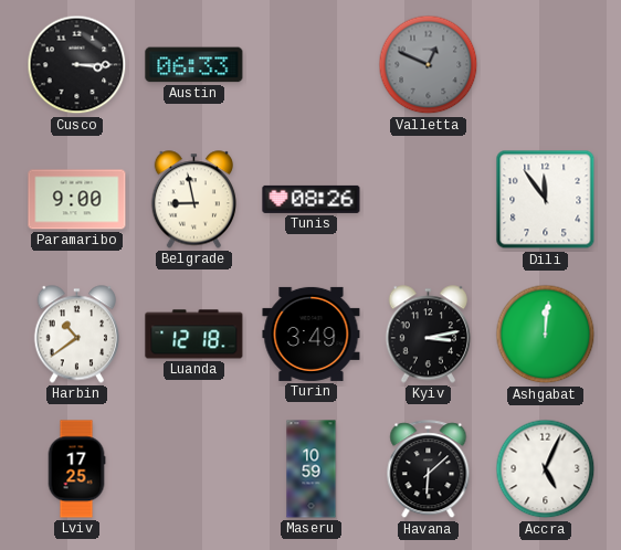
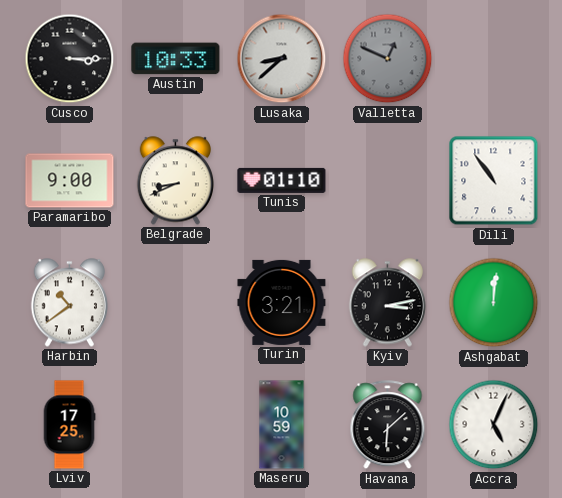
Austin: 06:33 -> 10:33 (176, 59)
Lusaka: none -> 8:38 (282, 59)
Belgrade: 8:58 -> 8:41 (175, 181)
Tunis: 08:26 -> 01:10 (282, 180)
Dili: 11:54 -> 10:54 (494, 181)
Luanda: 12:18 -> none (194, 335)
Turin: 3:49 -> 3:21 (282, 302)
